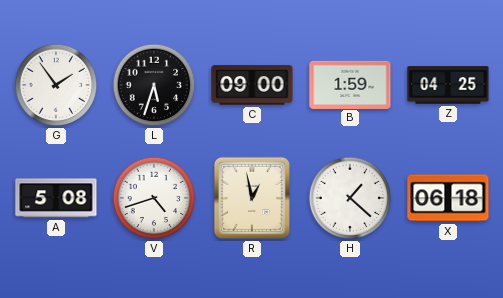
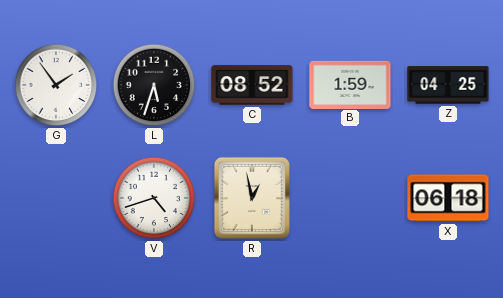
C: 09:00 -> 08:52 (252, 85)
A: 5:08 -> none (56, 198)
H: 1:22 -> none (350, 198)
